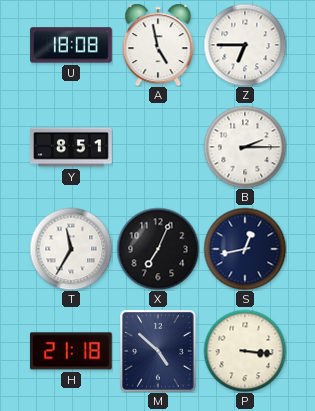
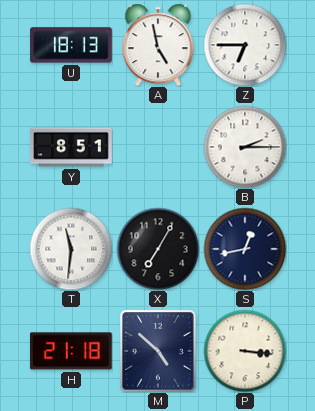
U: 18:08 -> 18:13 (71, 45)
T: 11:35 -> 11:31 (71, 249)
X: 7:04 -> 7:05 (158, 249)
